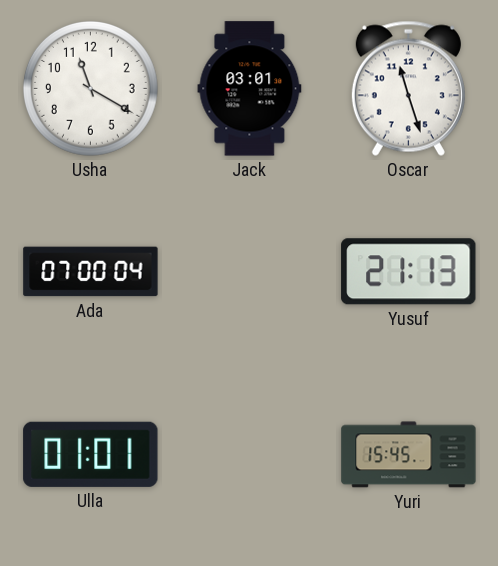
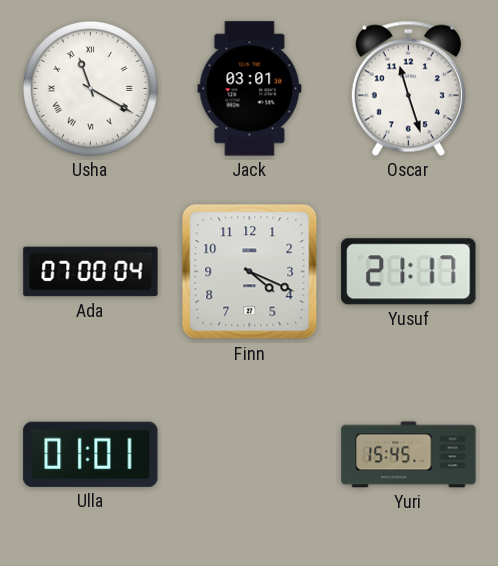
Usha numerals: Arabic -> Roman (90, 88)
Finn: none -> 4:19 (250, 272)
Yusuf: 21:13 -> 21:17 (409, 272)
